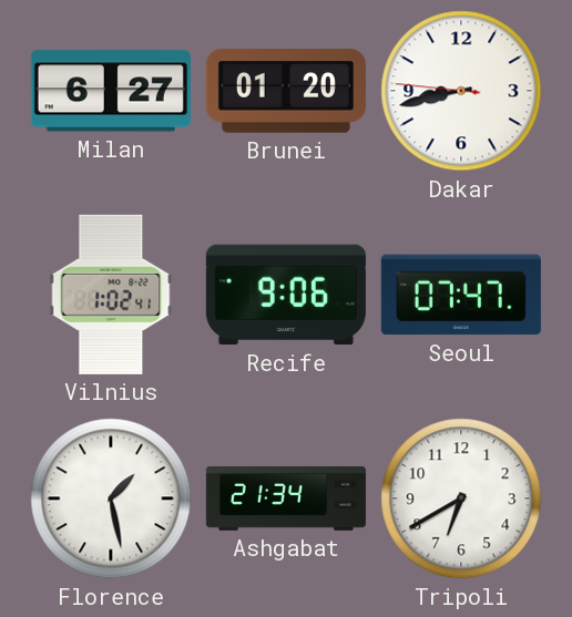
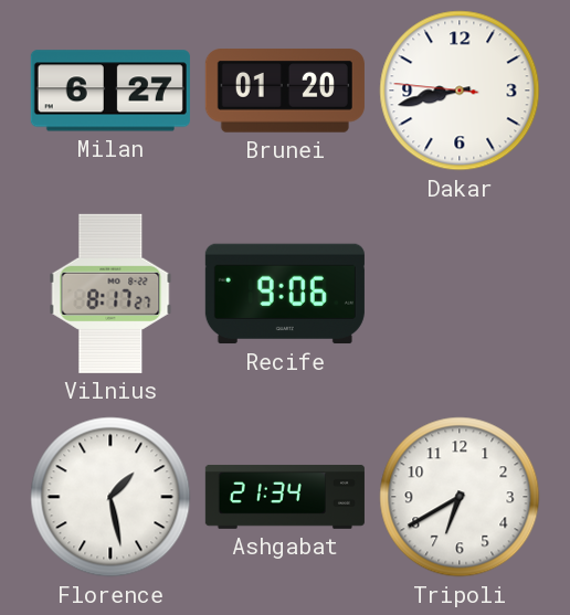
Vilnius: 1:02 -> 8:17 (110, 294)
Seoul: 07:47 -> none (461, 295)
